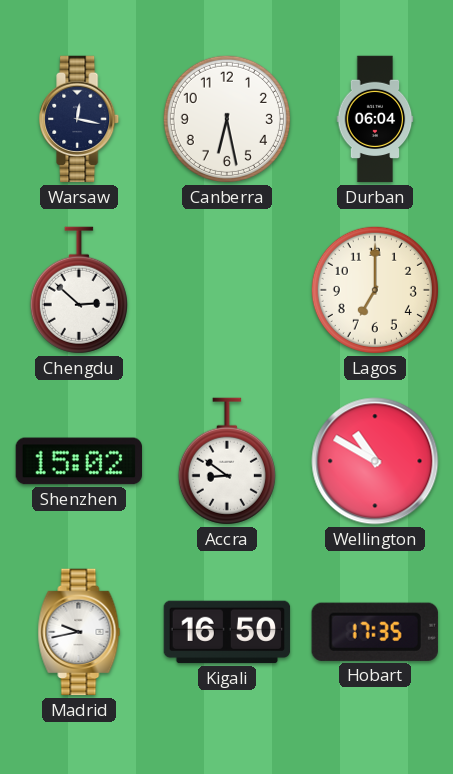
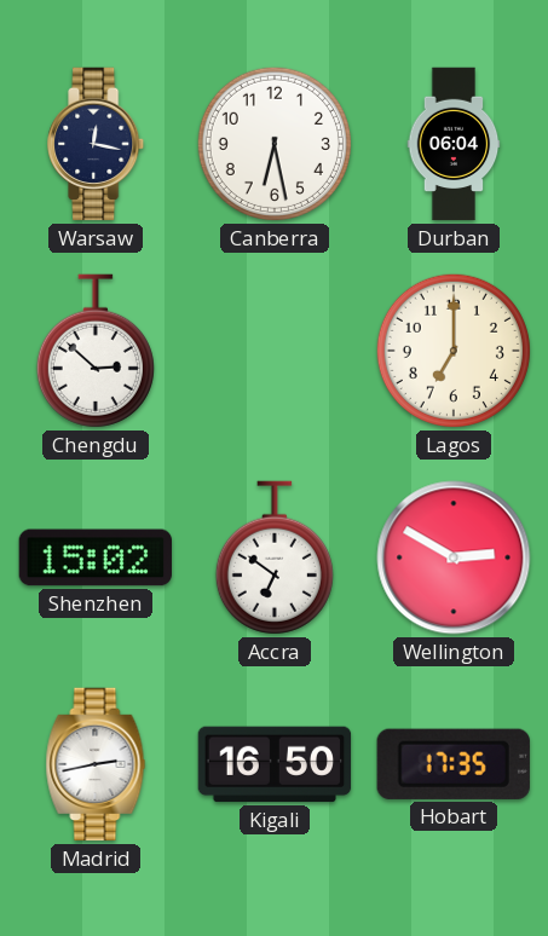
Accra: 8:51 -> 6:51 (275, 557)
Wellington: 10:50 -> 2:50 (454, 557)
Madrid: 9:43 -> 2:43 (96, 764)
